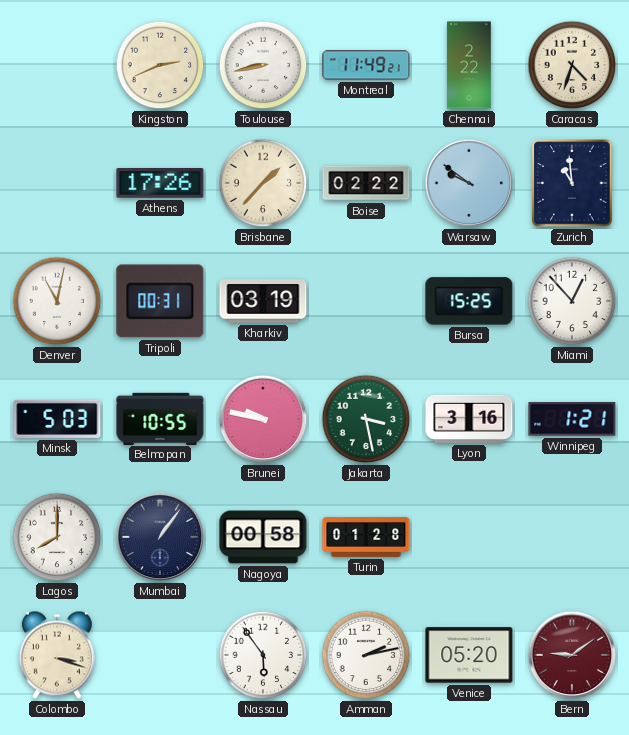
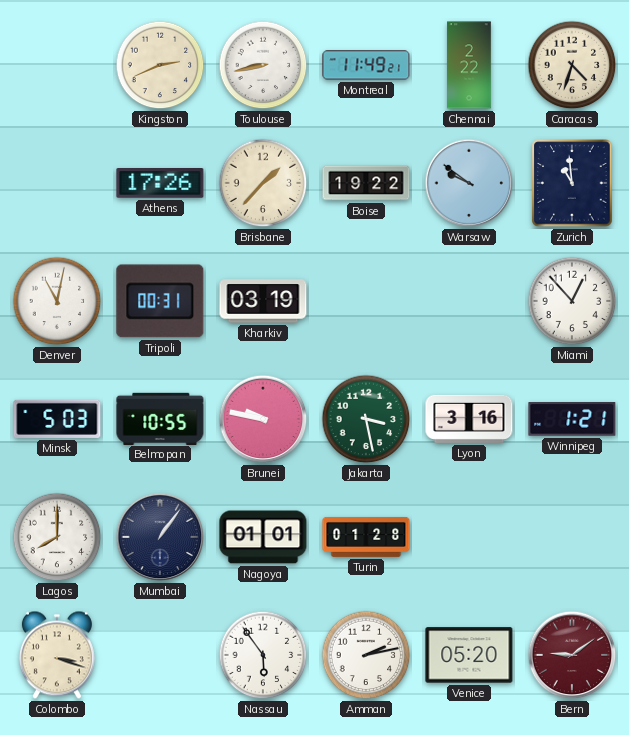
Boise: 02:22 -> 19:22 (366, 183)
Bursa: 15:25 -> none (469, 301)
Nagoya: 00:58 -> 01:01 (263, 537)
